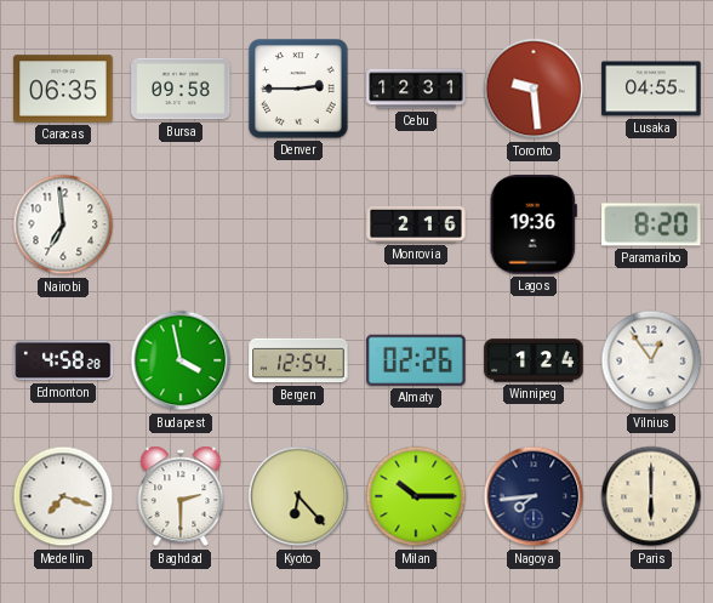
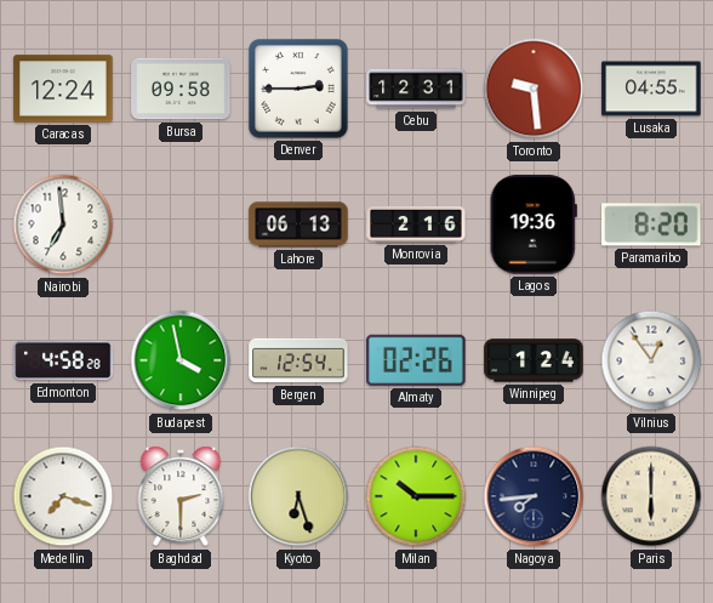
Caracas: 06:35 -> 12:24 (63, 89)
Lahore: none -> 06:13 (298, 224)
Kyoto: 6:23 -> 6:27 (298, 496)
